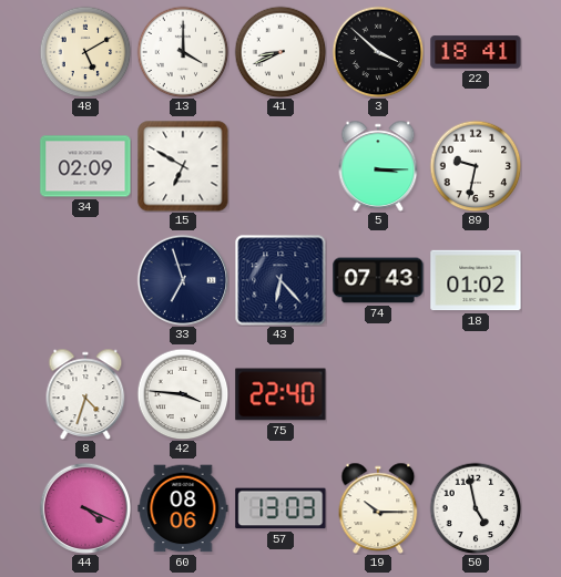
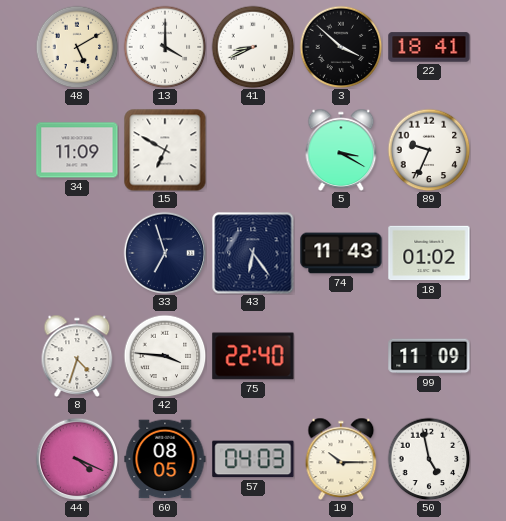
34: 02:09 -> 11:09 (77, 150)
5: 3:15 -> 3:20 (341, 150)
89: 9:32 -> 9:34 (429, 150)
43: 6:23 -> 6:24 (253, 253)
74: 07:43 -> 11:43 (341, 253)
99: none -> 11:09 (429, 356)
60: 08:06 -> 08:05 (165, 459)
57: 13:03 -> 04:03 (253, 459)
